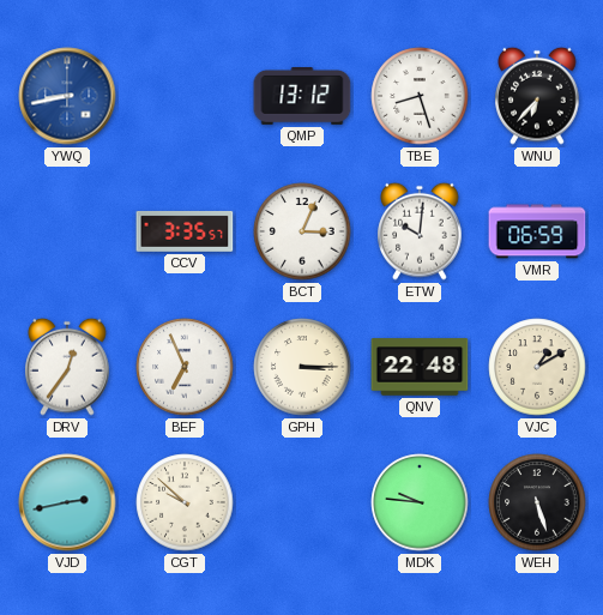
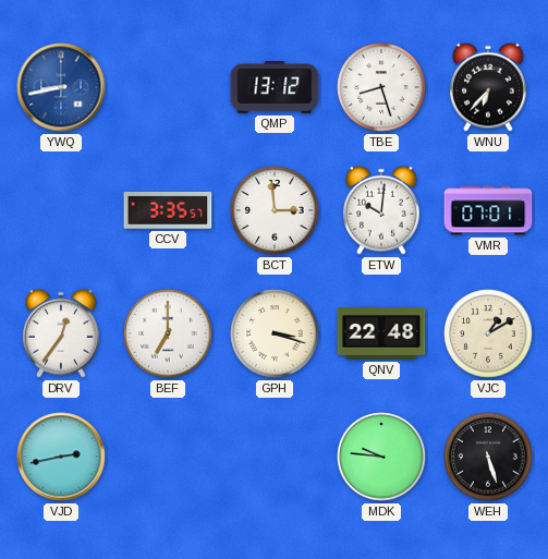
BCT: 3:04 -> 2:59 (275, 210)
VMR: 06:59 -> 07:01 (488, 210)
BEF: 6:56 -> 7:00 (168, 333)
GPH: 3:15 -> 3:18 (275, 333)
CGT: 9:52 -> none (185, 502)
